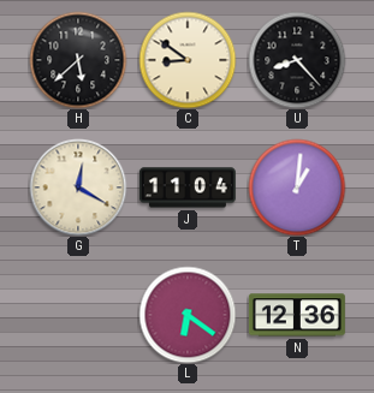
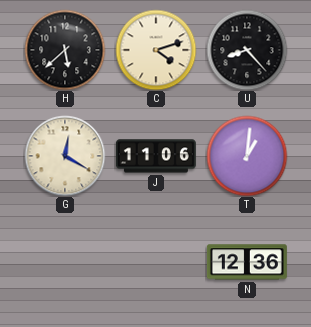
C: 8:51 -> 4:12 (156, 50)
J: 11:04 -> 11:06 (156, 156)
L: 6:21 -> none (188, 315)
